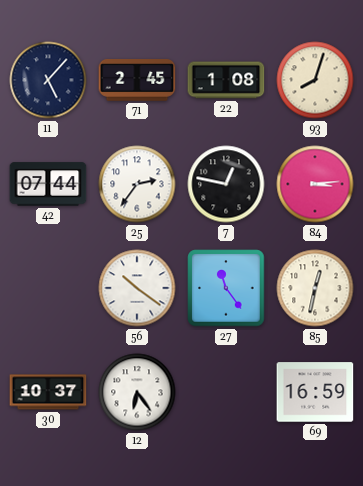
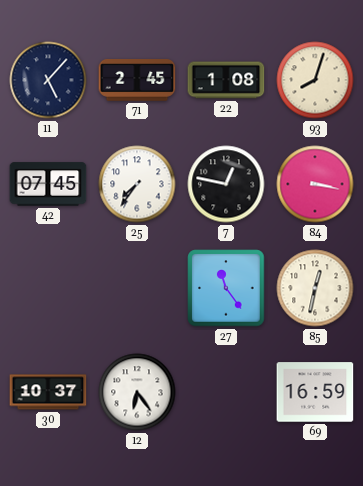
42: 07:44 -> 07:45 (48, 184)
25: 2:36 -> 7:36 (137, 184)
84: 3:14 -> 3:17 (315, 184)
56: 10:21 -> none (137, 288)
